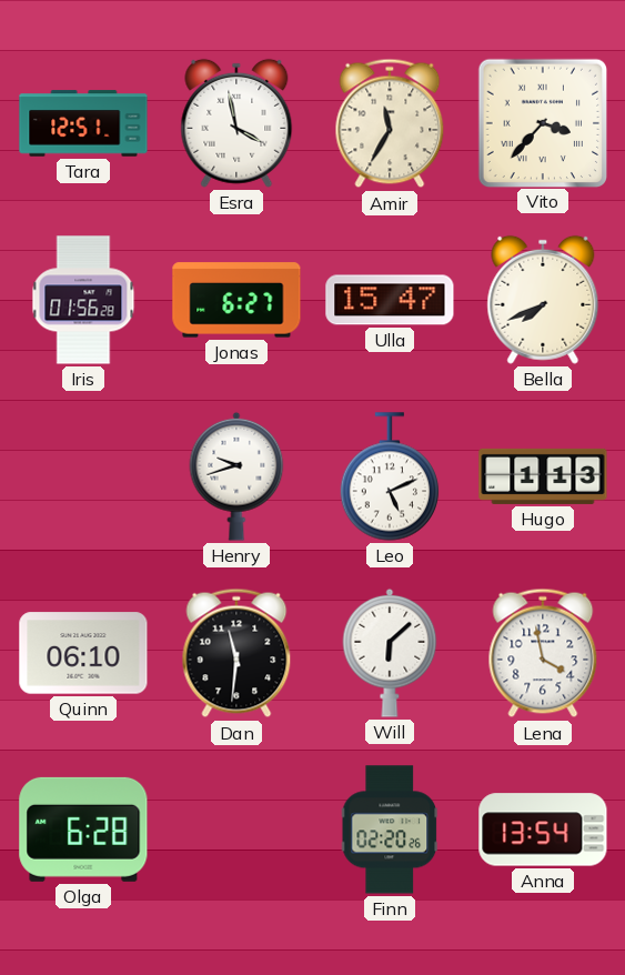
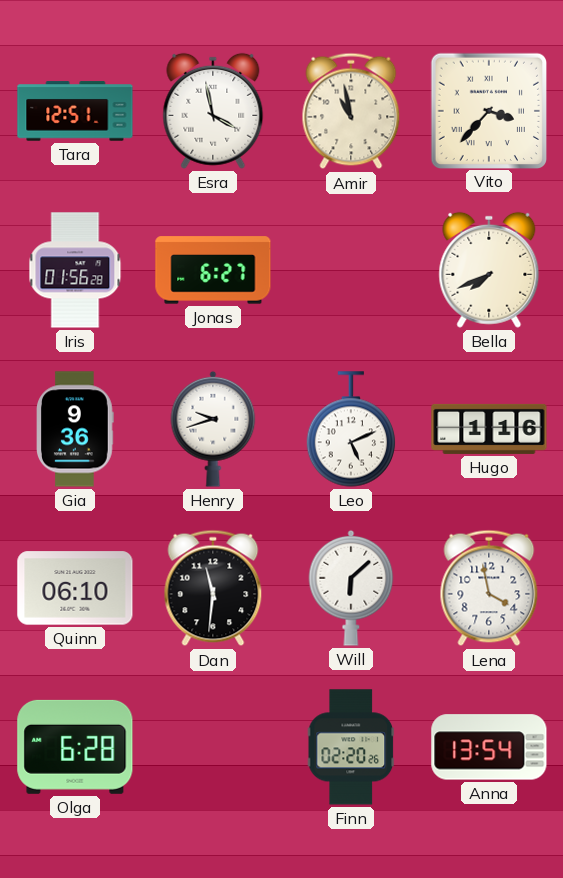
Amir: 11:35 -> 10:58 (351, 111)
Ulla: 15:47 -> none (390, 300)
Gia: none -> 9:36 (76, 429)
Hugo: 1:13 -> 1:16 (489, 429)
